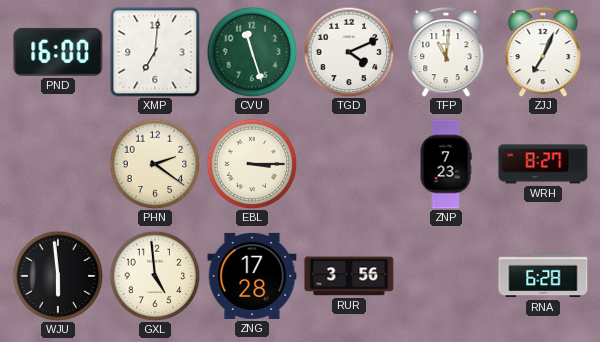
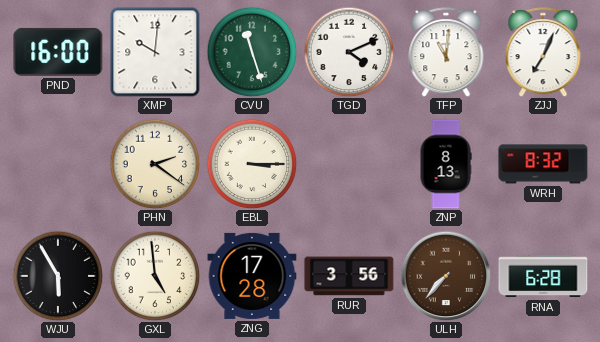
XMP: 7:01 -> 10:01 (155, 52)
ZNP: 7:23 -> 8:13 (446, 164)
WRH: 8:27 -> 8:32 (543, 164)
WJU: 5:59 -> 5:55 (58, 276)
ULH: none -> 7:37 (446, 276)
